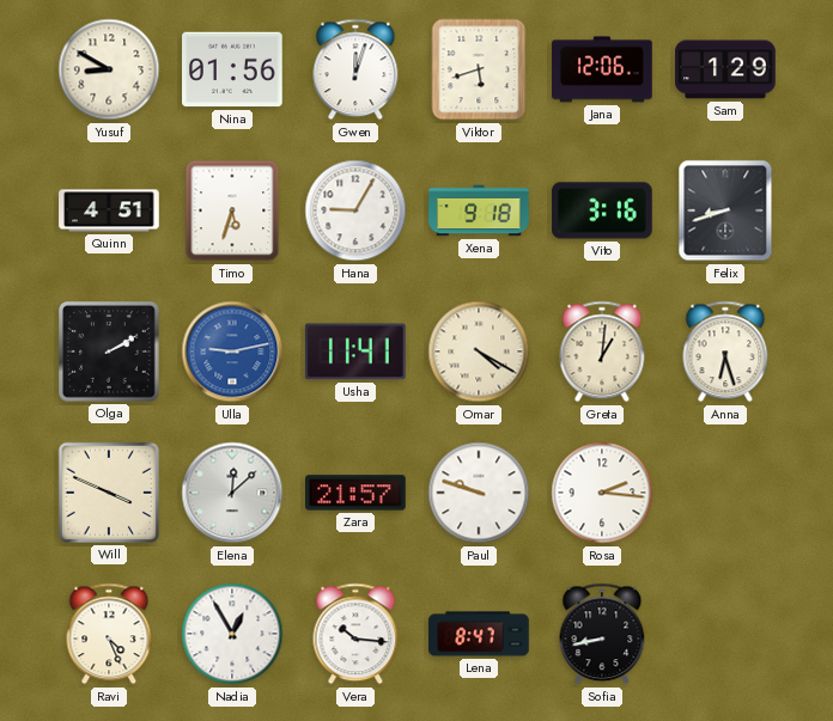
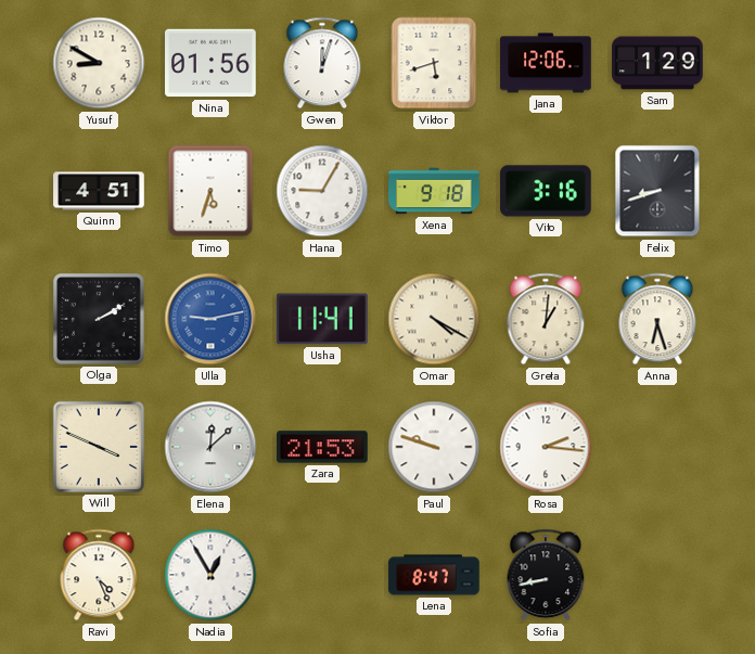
Zara: 21:57 -> 21:53 (322, 447)
Vera: 10:16 -> none (355, 634)
